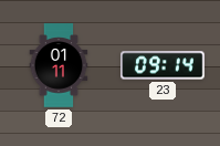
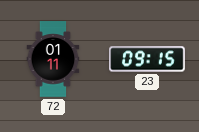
23: 09:14 -> 09:15 (147, 59)
